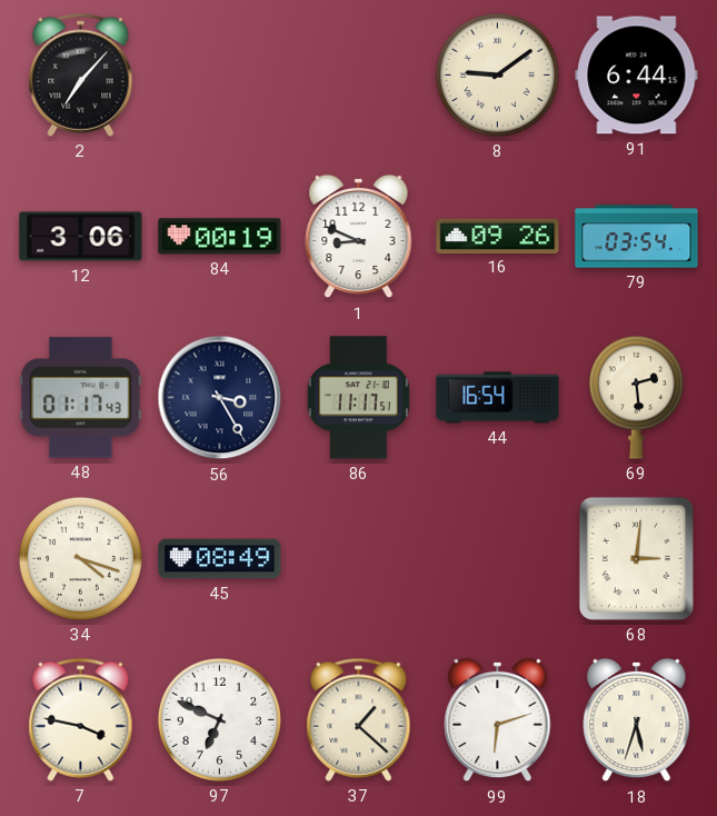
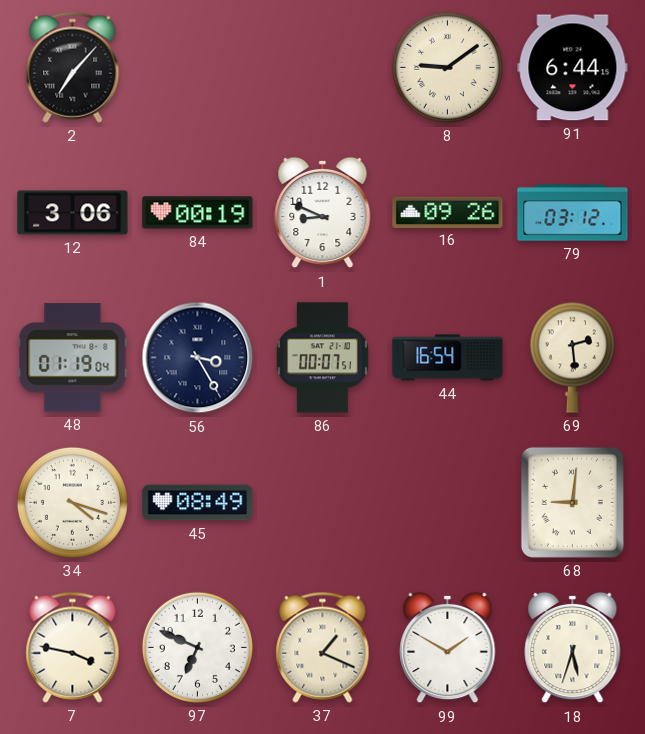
79: 03:54 -> 03:12 (573, 213)
48: 01:17 -> 01:19 (73, 358)
86: 11:17 -> 00:07 (322, 358)
68: 3:01 -> 9:01 (572, 502)
37: 1:22 -> 1:19 (323, 647)
99: 6:12 -> 1:50 (448, 648)
